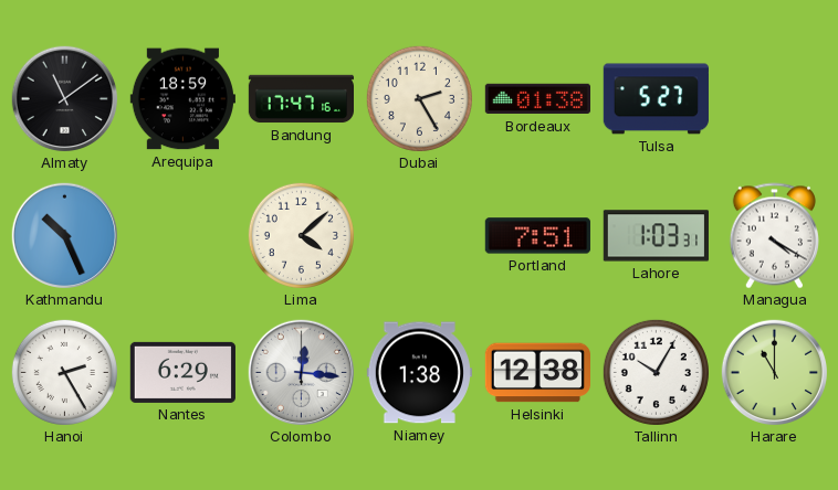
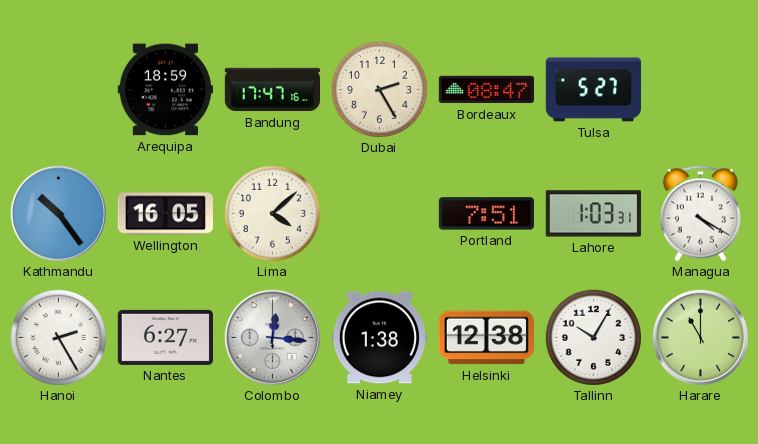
Almaty: 11:09 -> none (65, 99)
Bordeaux: 01:38 -> 08:47 (486, 90)
Kathmandu: 10:26 -> 10:24 (59, 214)
Wellington: none -> 16:05 (165, 214)
Nantes: 6:29 -> 6:27 (165, 337)
